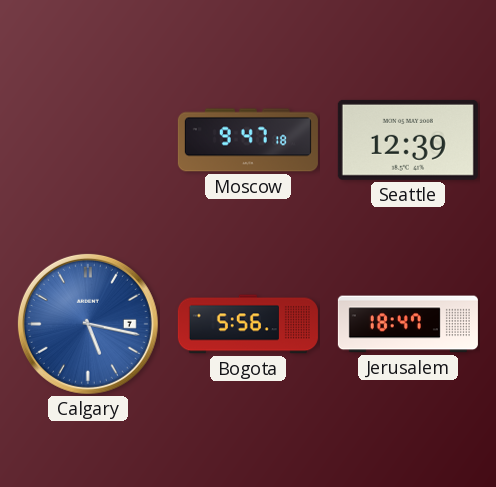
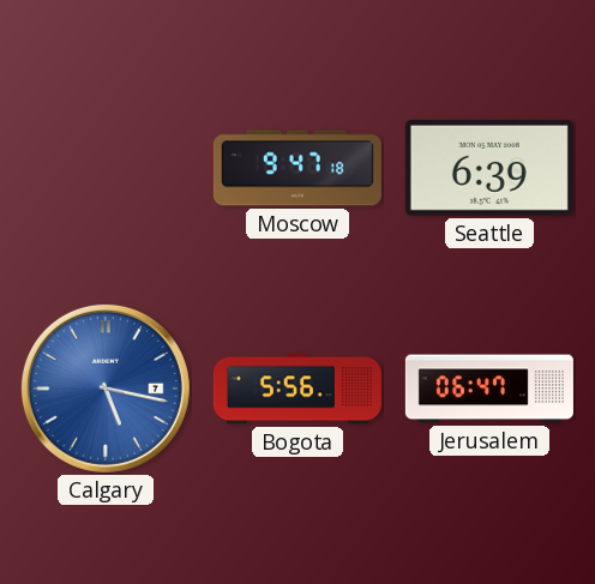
Seattle: 12:39 -> 6:39 (489, 168)
Jerusalem: 18:47 -> 06:47 (489, 389)
